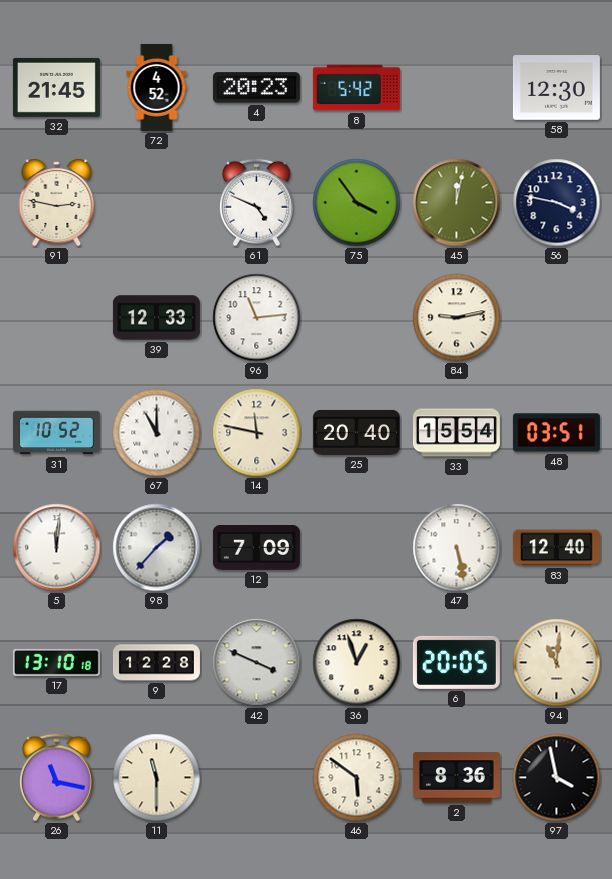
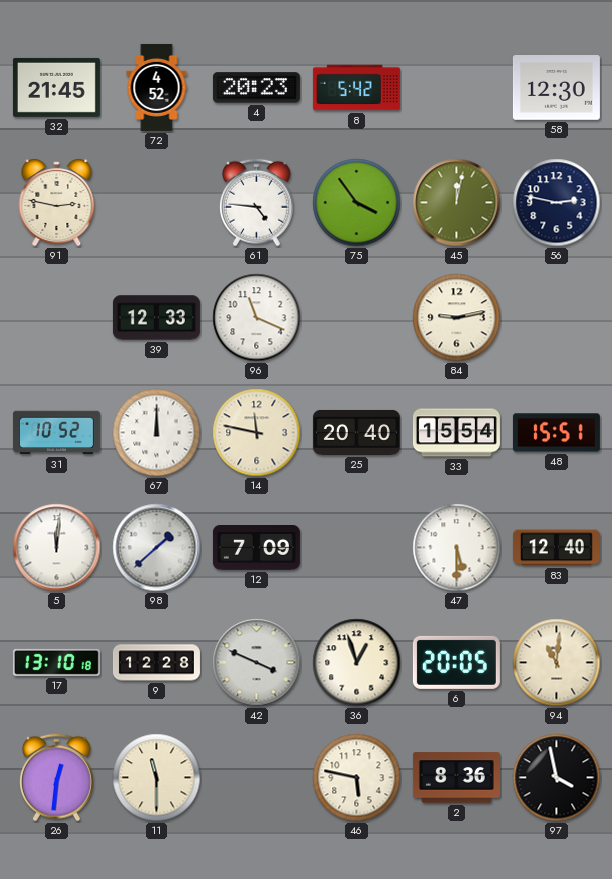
61: 4:49 -> 4:46 (257, 203)
56: 3:47 -> 2:47 (557, 203)
96: 11:14 -> 11:19 (257, 318)
67: 11:00 -> 12:00 (157, 433)
48: 03:51 -> 15:51 (556, 433)
98: 1:37 -> 1:38 (157, 548)
47: 5:28 -> 5:30 (457, 548)
26: 11:17 -> 12:31 (57, 778)
46: 5:51 -> 5:47 (357, 778)
